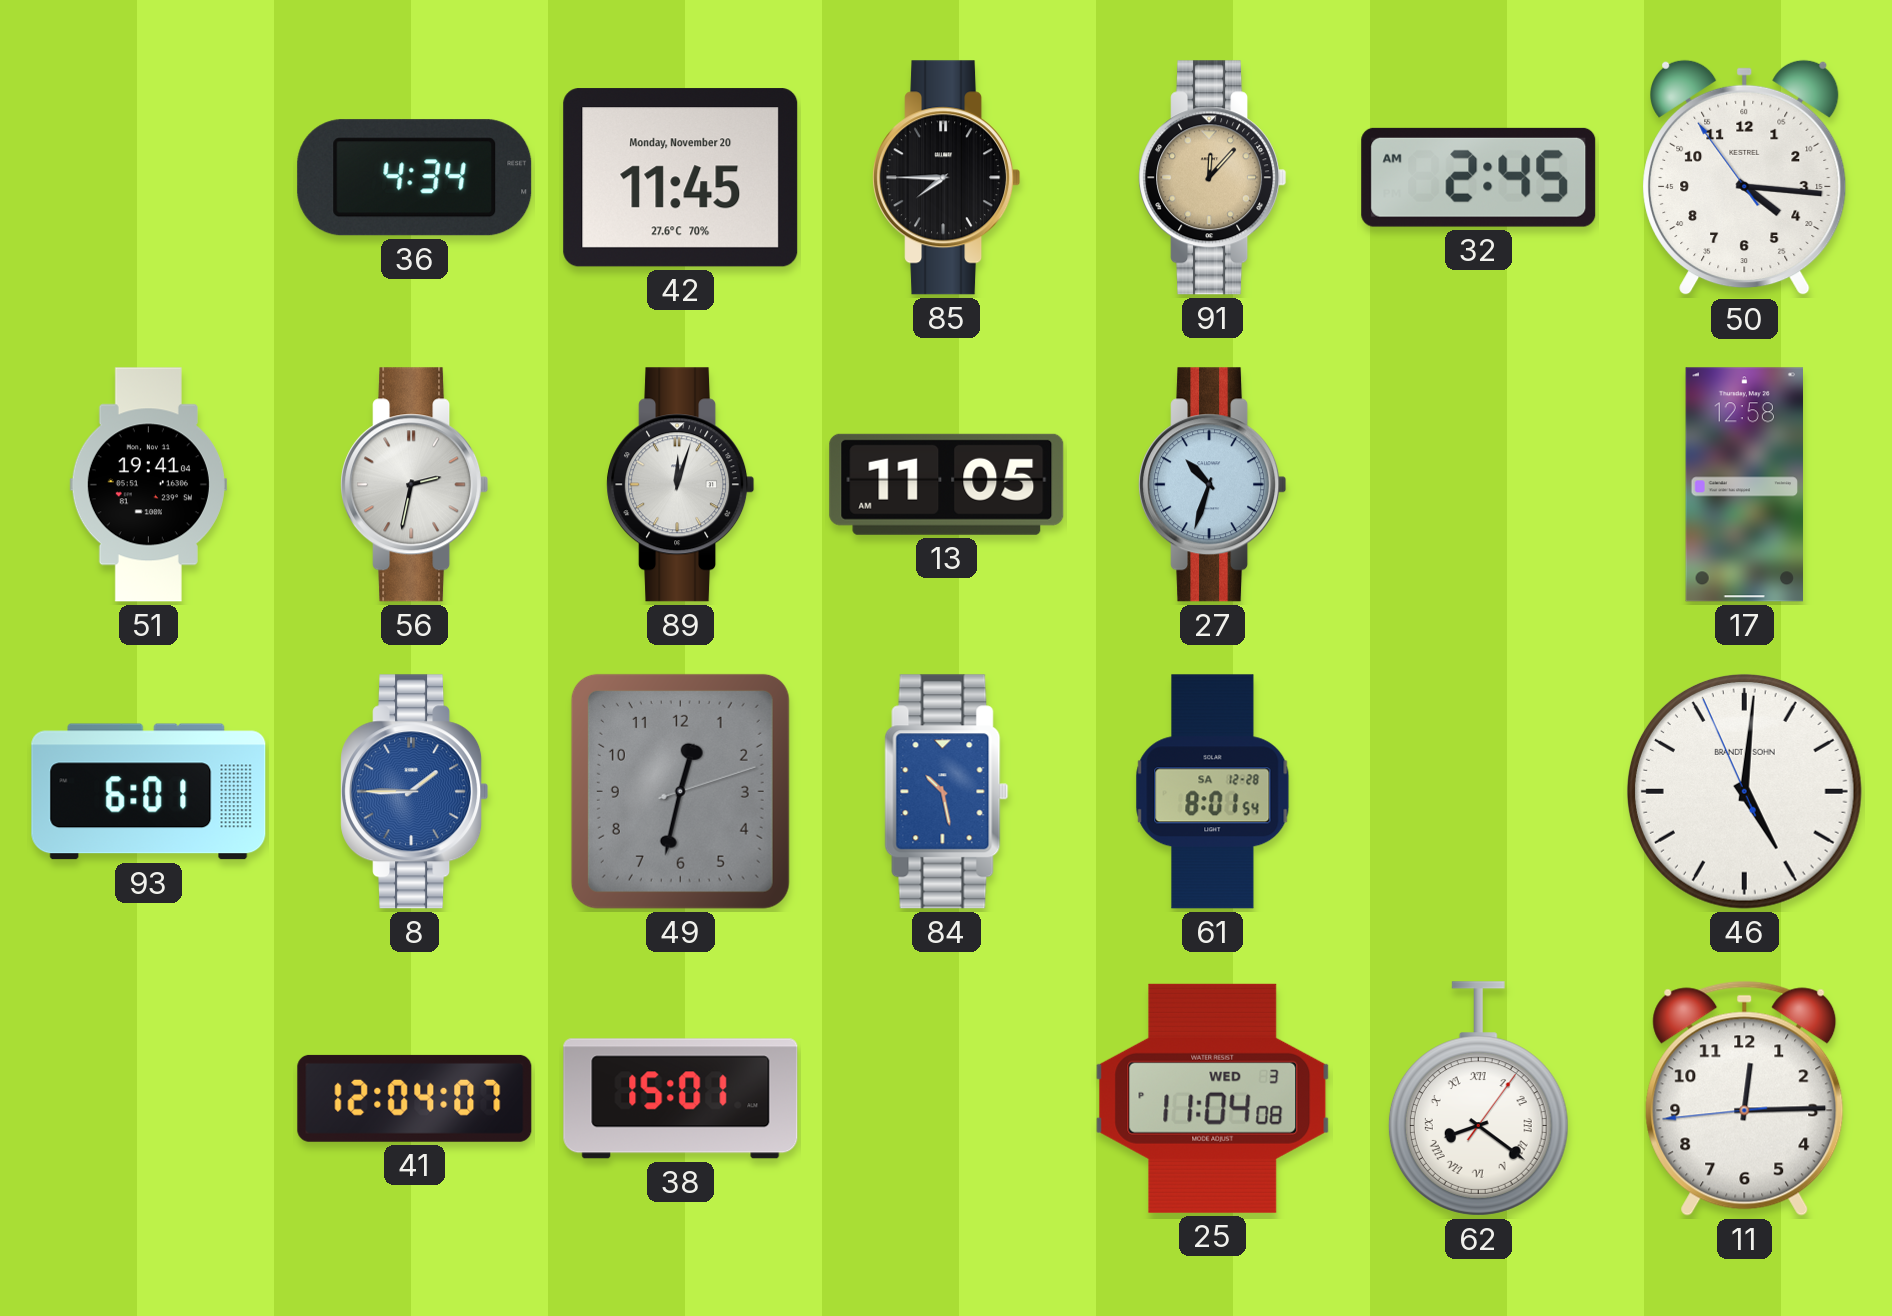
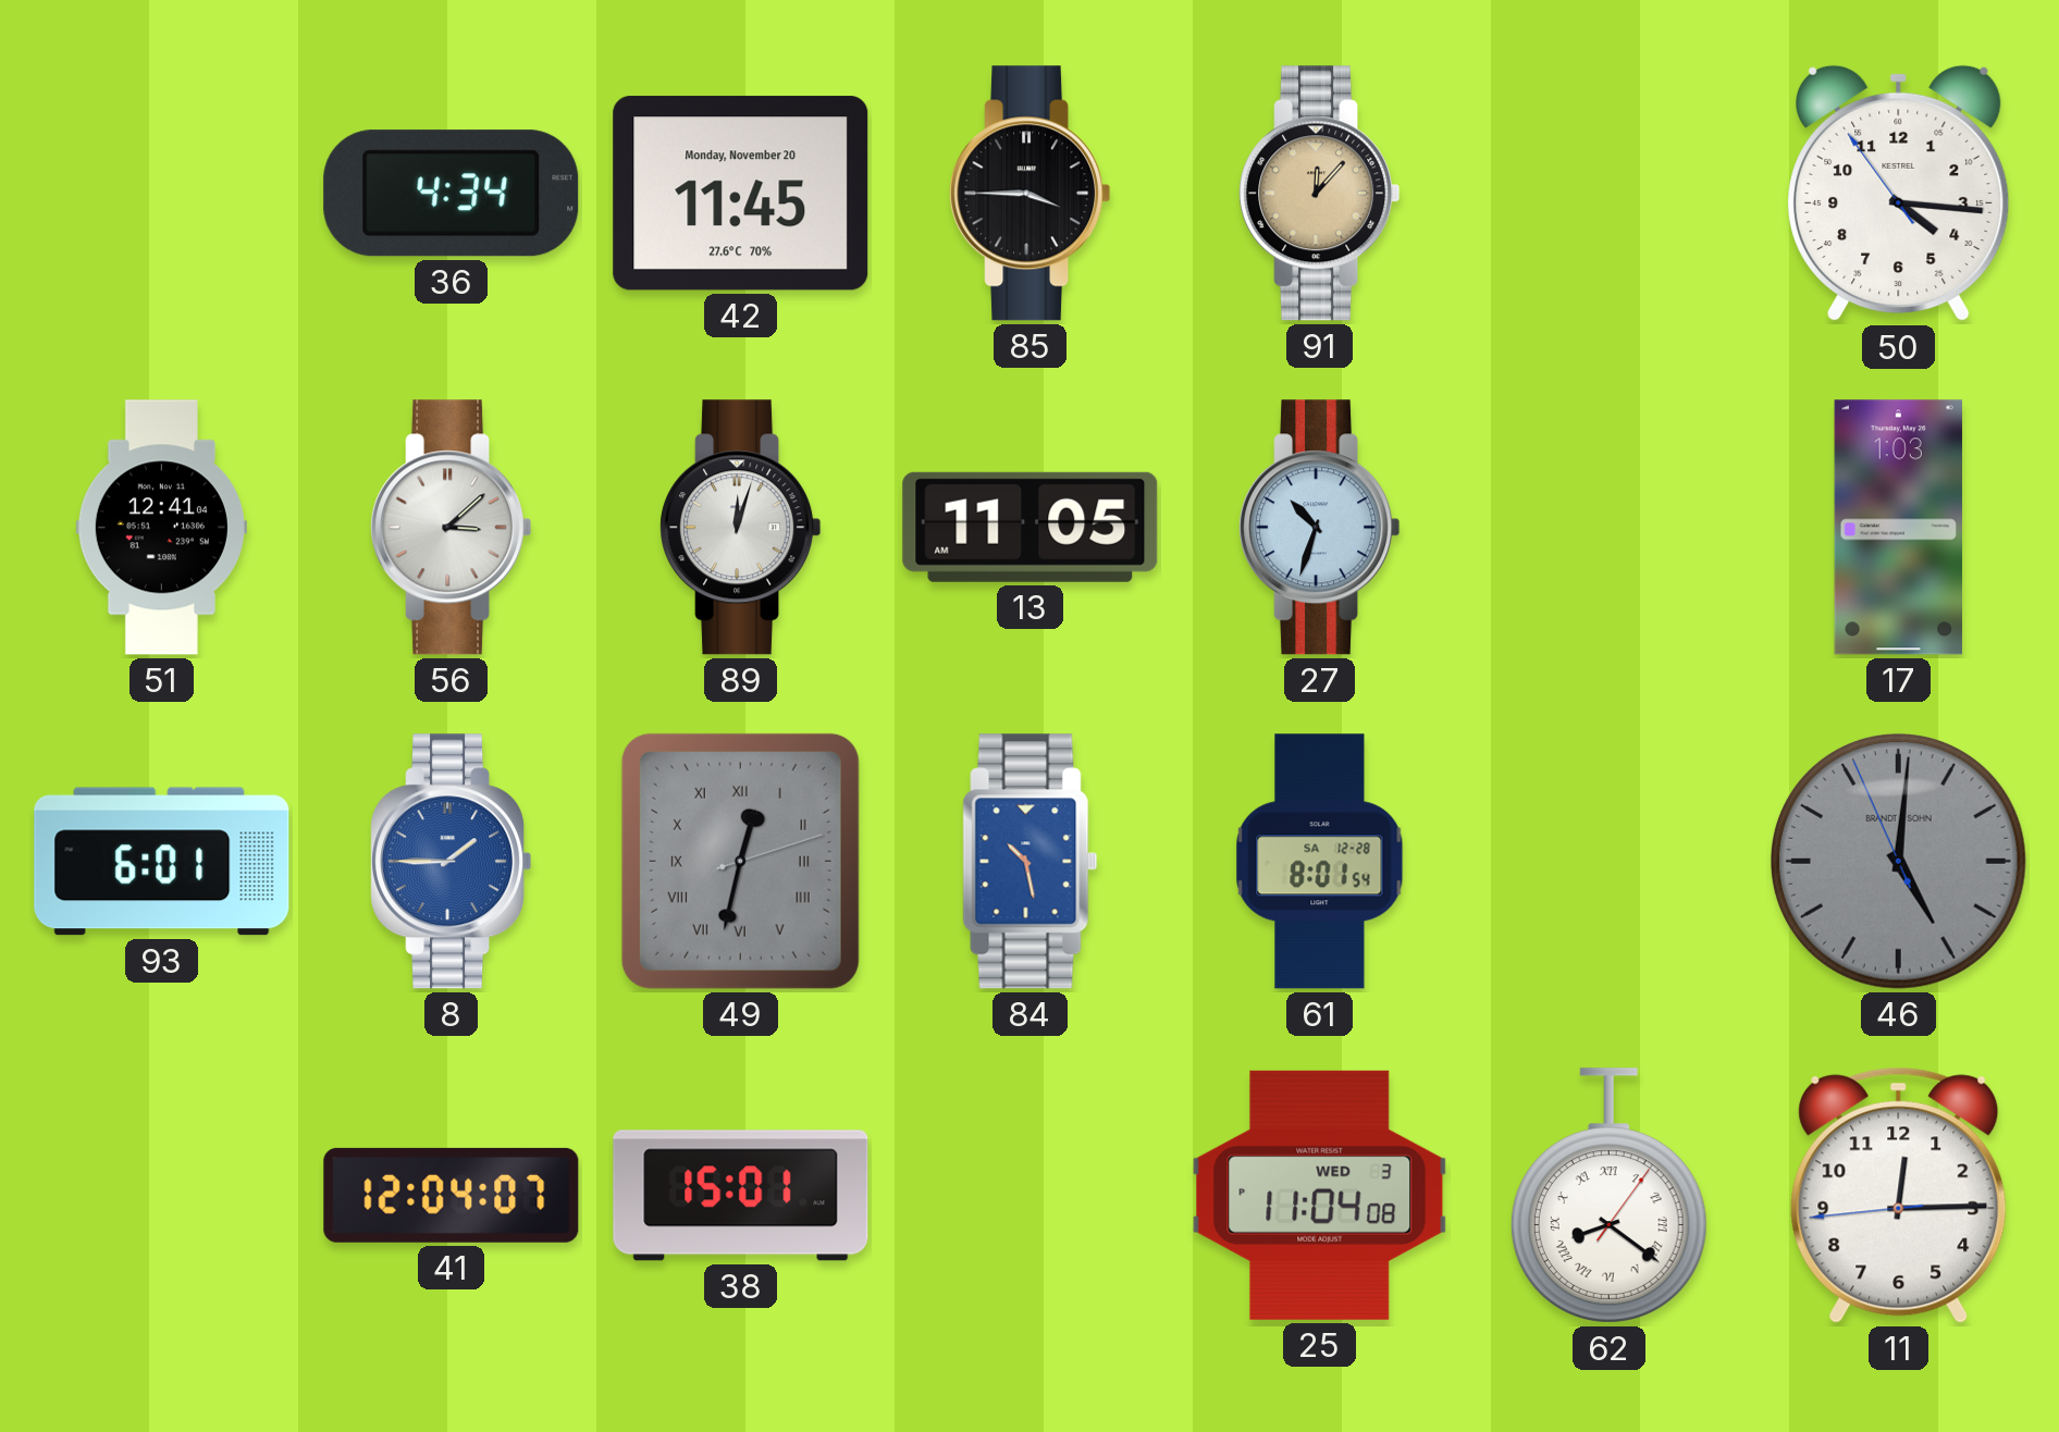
85: 7:45 -> 3:45 (1031, 194)
32: 2:45 -> none (1479, 177)
51: 19:41 -> 12:41 (161, 528)
56: 2:32 -> 3:08 (452, 528)
17: 12:58 -> 1:03 (1898, 528)
49 numerals: Arabic -> Roman (740, 861)
46 dial: white -> grey (1898, 861)
